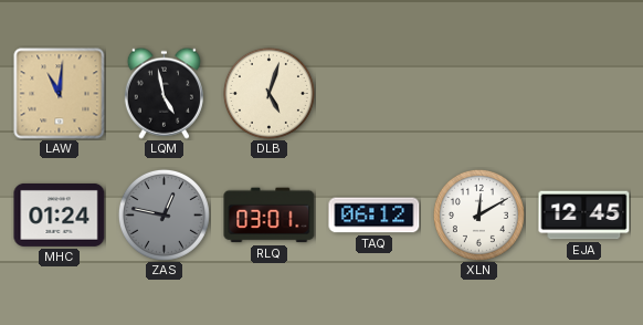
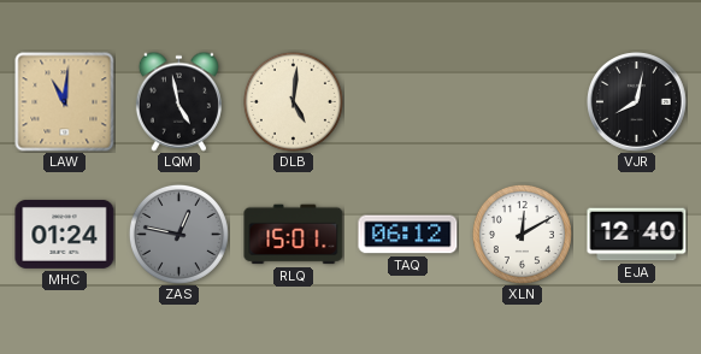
DLB: 5:03 -> 5:01 (293, 101)
VJR: none -> 8:02 (637, 102)
RLQ: 03:01 -> 15:01 (294, 235)
EJA: 12:45 -> 12:40 (637, 235)
